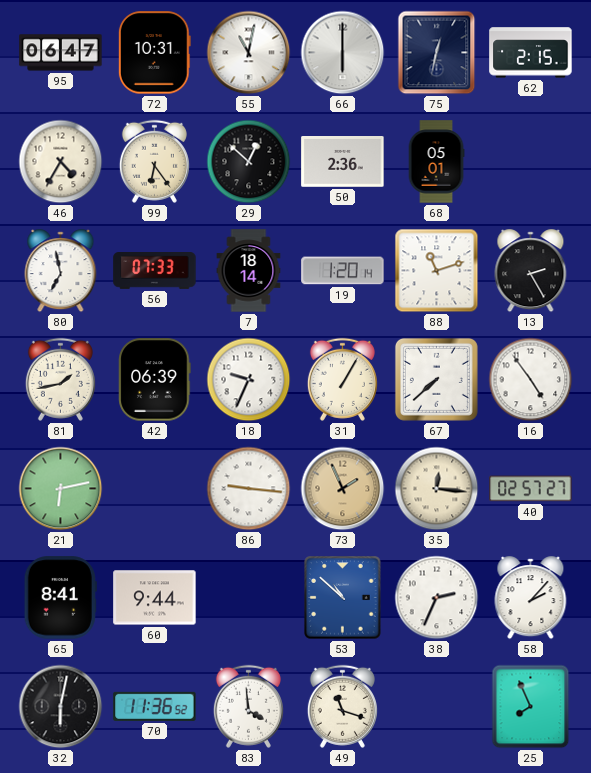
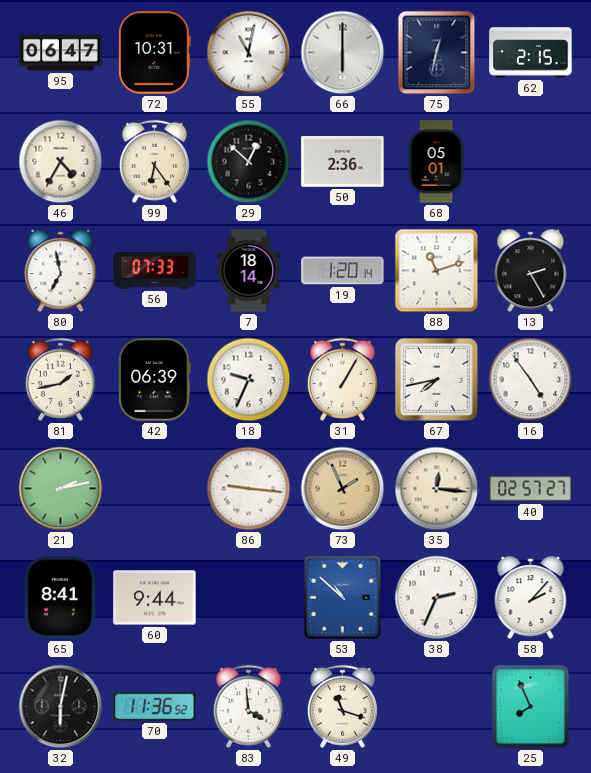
67: 7:38 -> 7:43 (436, 379)
21: 6:13 -> 2:13 (61, 489)
